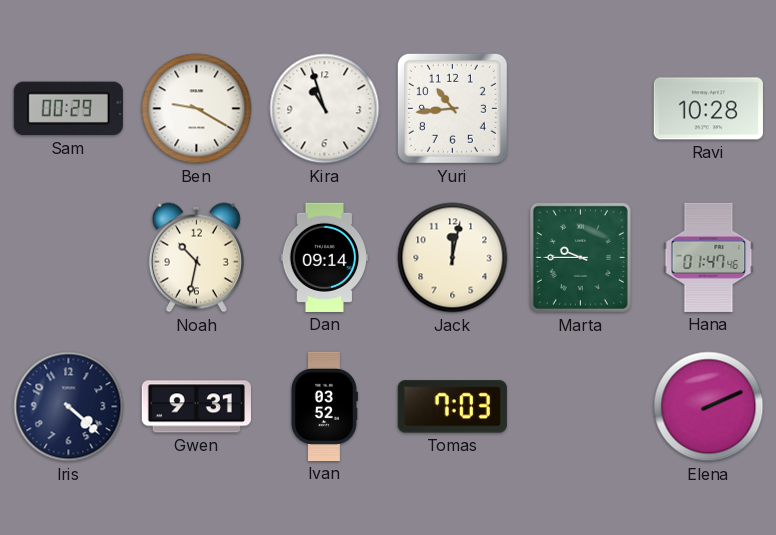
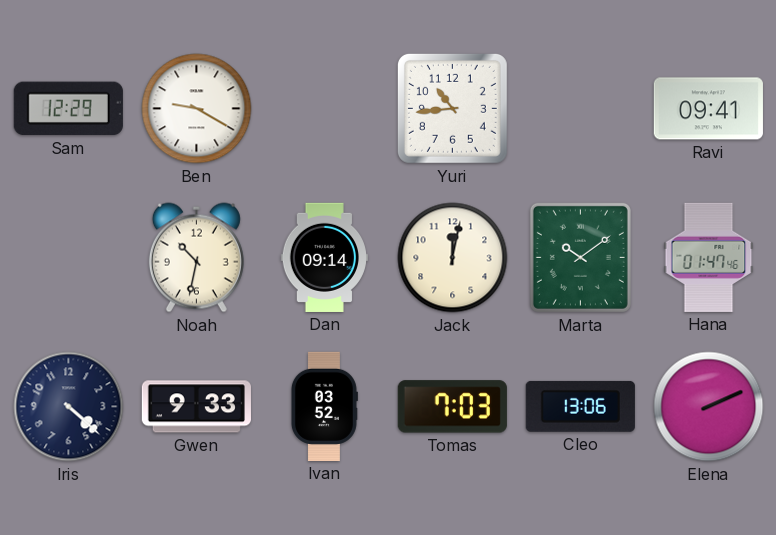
Sam: 00:29 -> 12:29 (68, 109)
Kira: 10:57 -> none (325, 109)
Ravi: 10:28 -> 09:41 (708, 109)
Marta: 9:45 -> 10:09 (580, 257)
Gwen: 9:31 -> 9:33 (196, 407)
Cleo: none -> 13:06 (580, 406)
